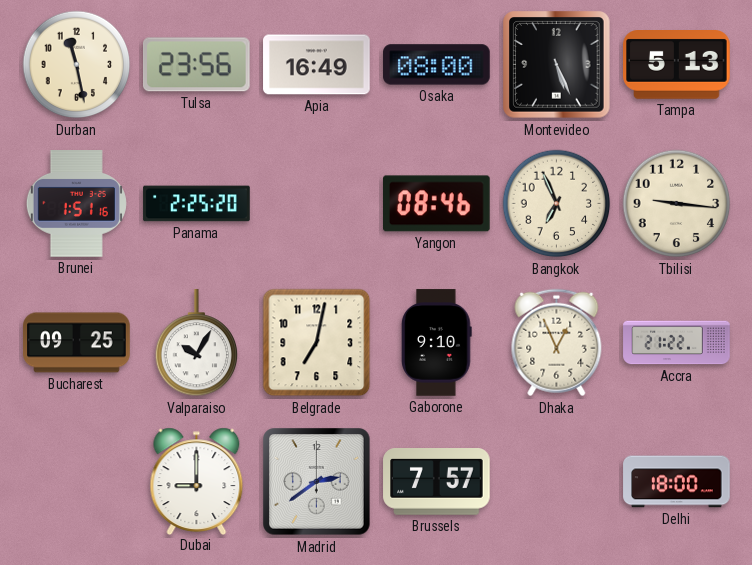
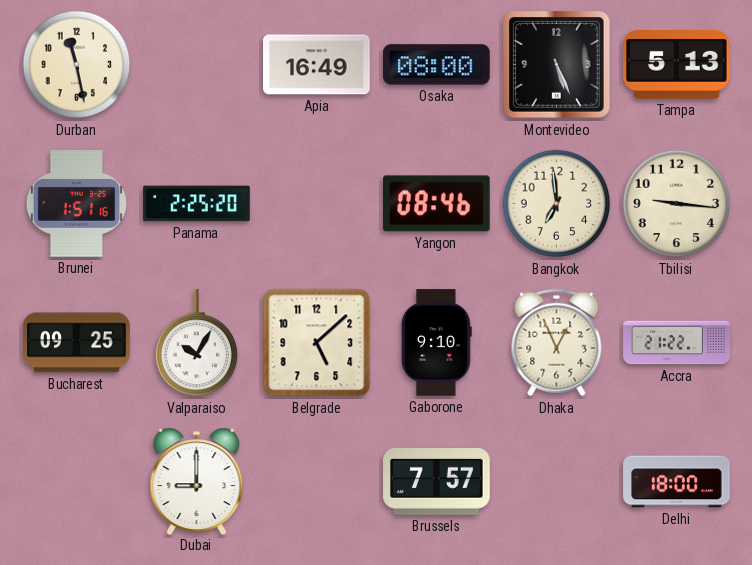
Tulsa: 23:56 -> none (197, 65)
Bangkok: 6:56 -> 6:59 (557, 204)
Belgrade: 7:02 -> 5:08 (317, 343)
Madrid: 2:39 -> none (317, 482)
